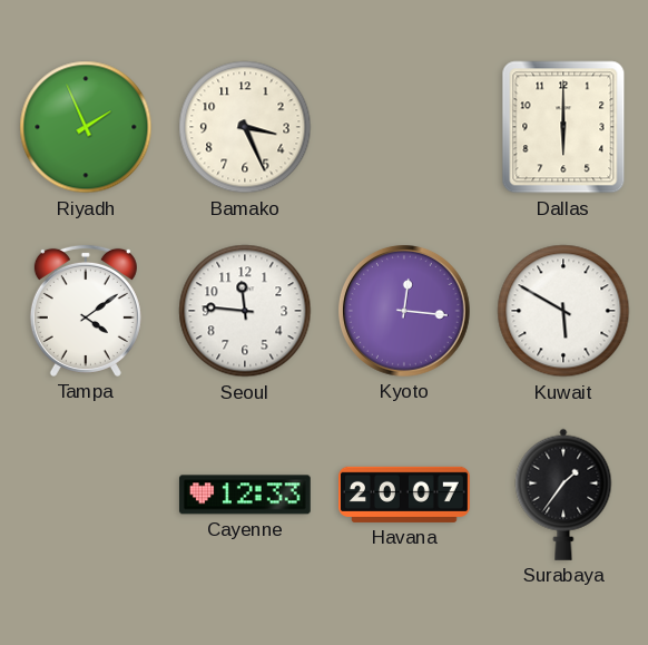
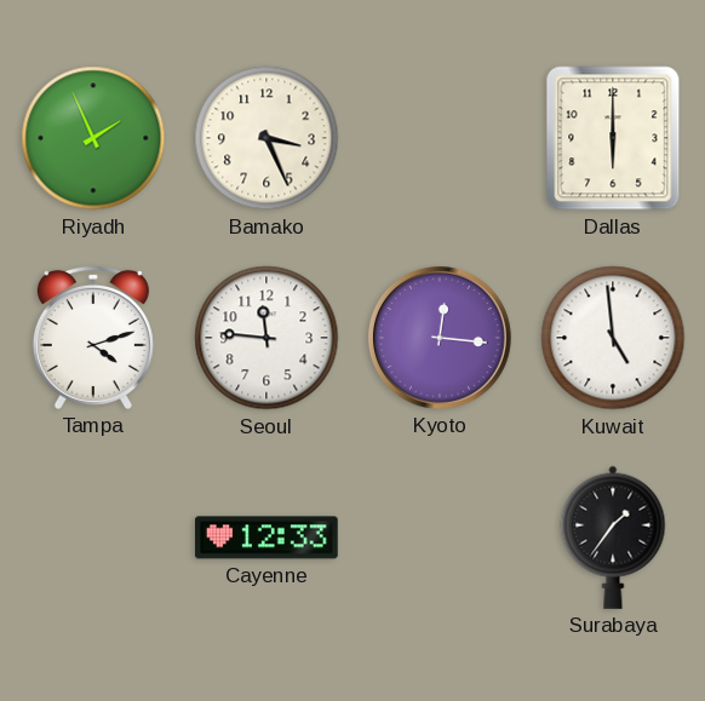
Tampa: 4:09 -> 4:12 (93, 338)
Kuwait: 5:50 -> 4:59 (613, 338)
Havana: 20:07 -> none (405, 495)
